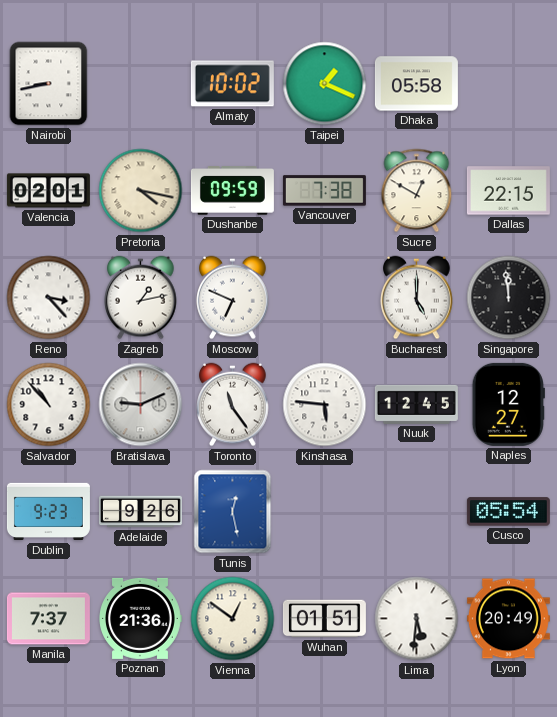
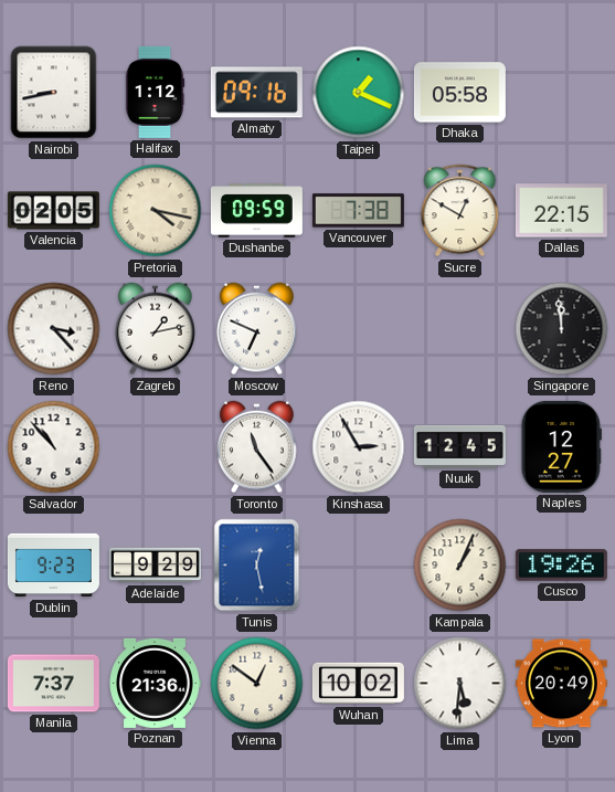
Halifax: none -> 1:12 (155, 92)
Almaty: 10:02 -> 09:16 (256, 93)
Valencia: 02:01 -> 02:05 (53, 211)
Bucharest: 5:00 -> none (417, 298)
Bratislava: 9:11 -> none (141, 405)
Kinshasa: 5:46 -> 2:55 (359, 447)
Adelaide: 9:26 -> 9:29 (155, 566)
Kampala: none -> 1:04 (460, 566)
Cusco: 05:54 -> 19:26 (561, 566)
Wuhan: 01:51 -> 10:02 (358, 684)
